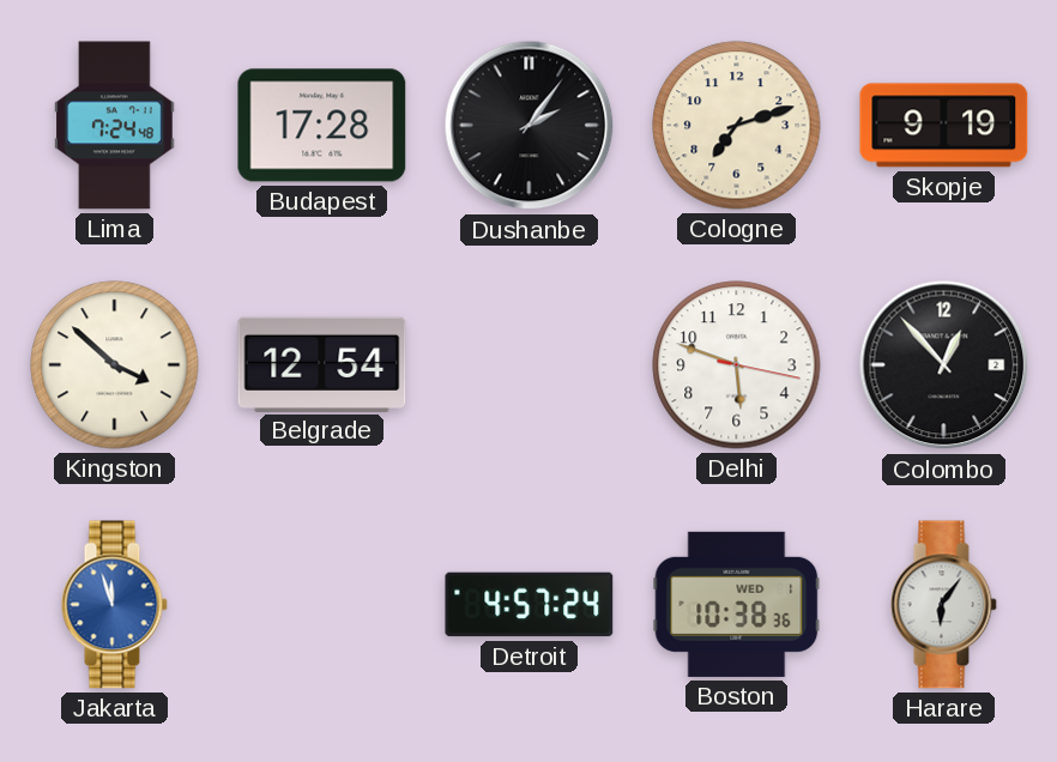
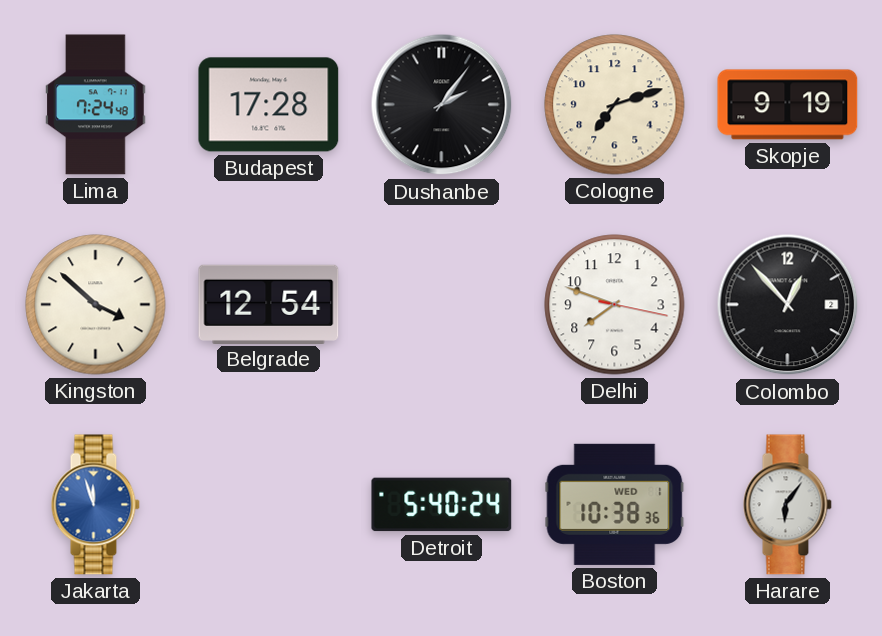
Delhi: 5:48 -> 7:48 (615, 305)
Detroit: 4:57 -> 5:40 (442, 505)
